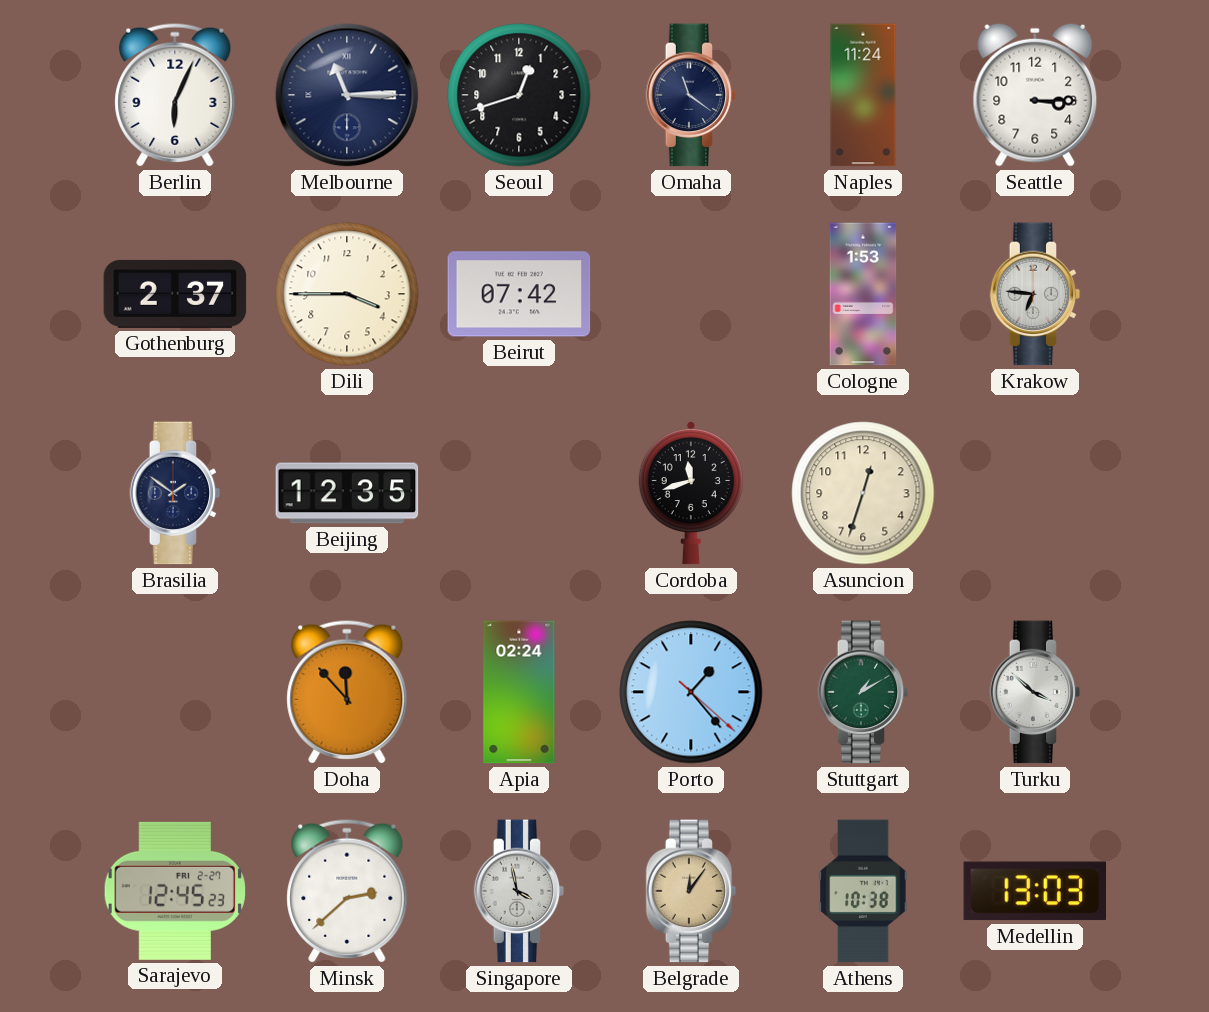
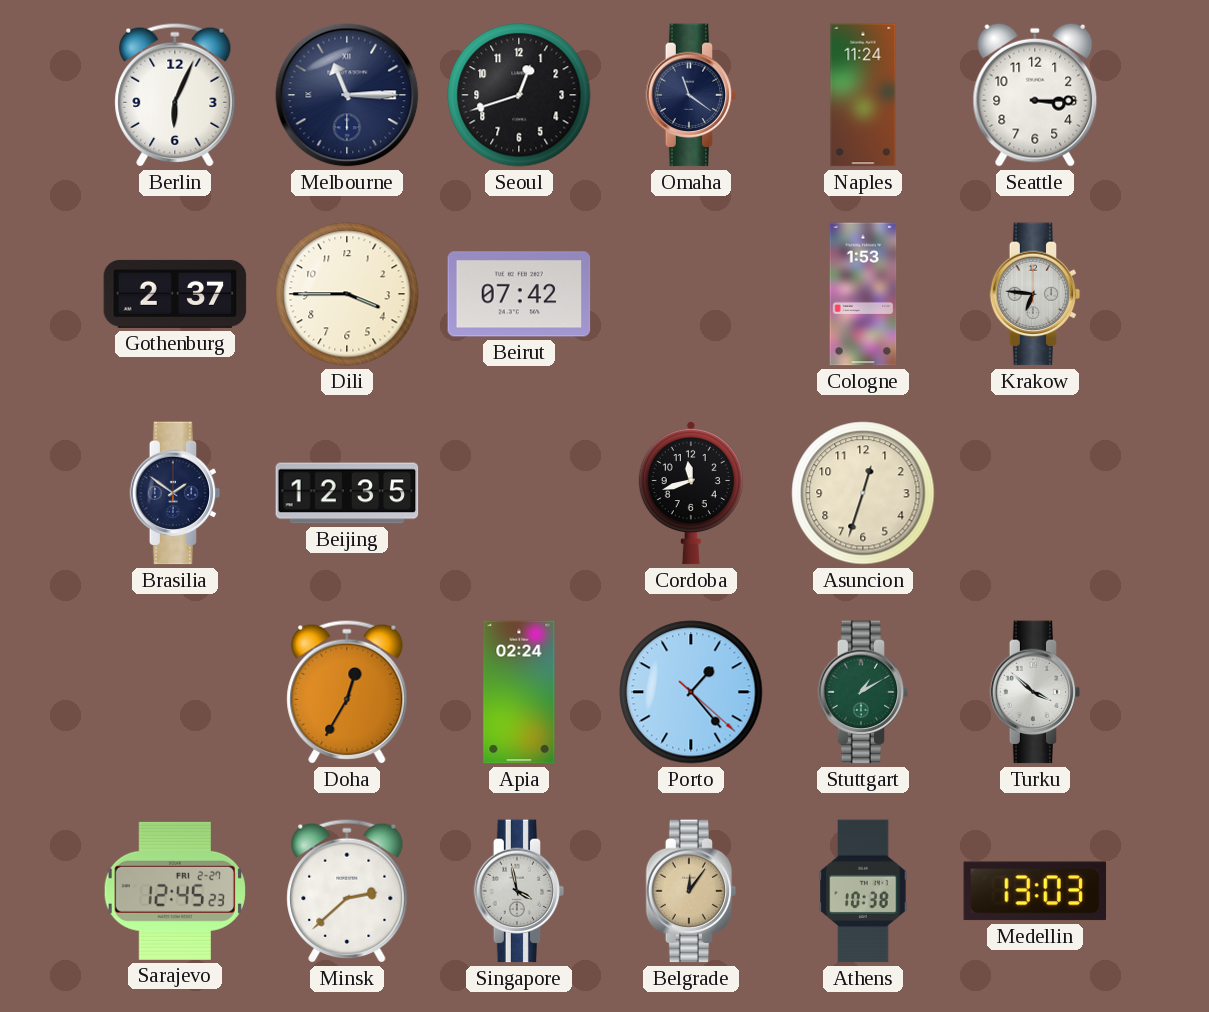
Doha: 11:53 -> 12:35 (347, 692)
